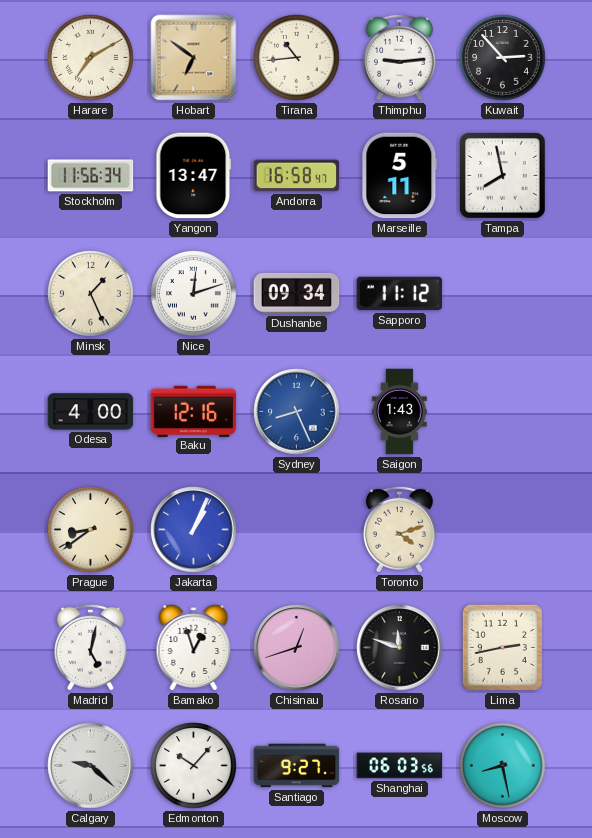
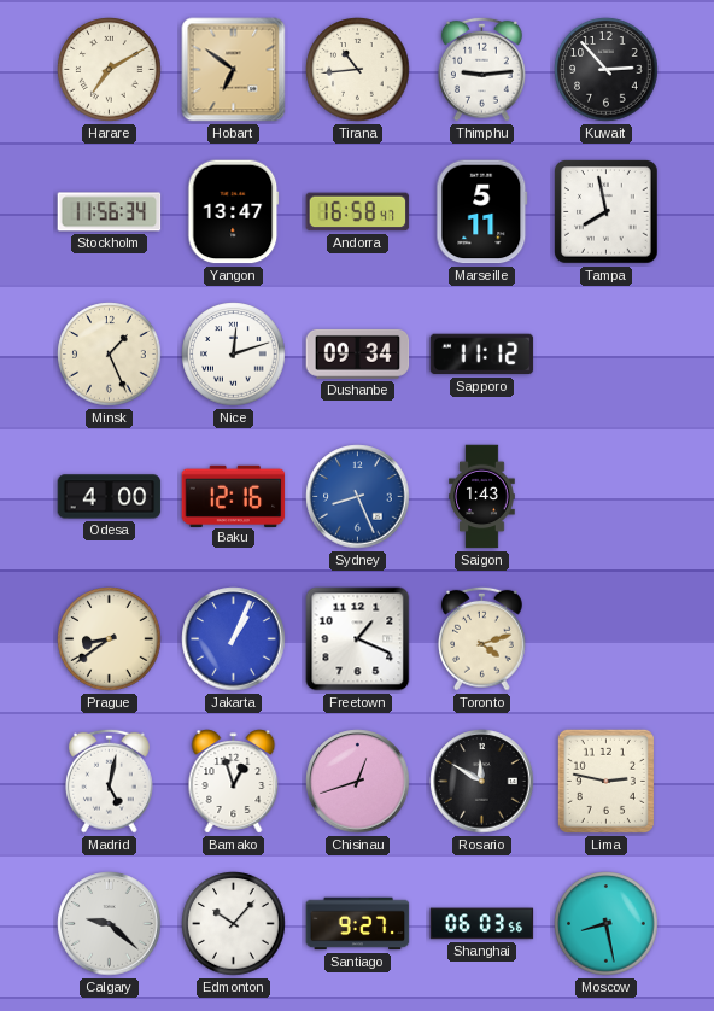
Freetown: none -> 1:19 (358, 639)
Rosario: 11:48 -> 11:50 (482, 782)
Lima: 2:43 -> 2:47 (605, 781)
